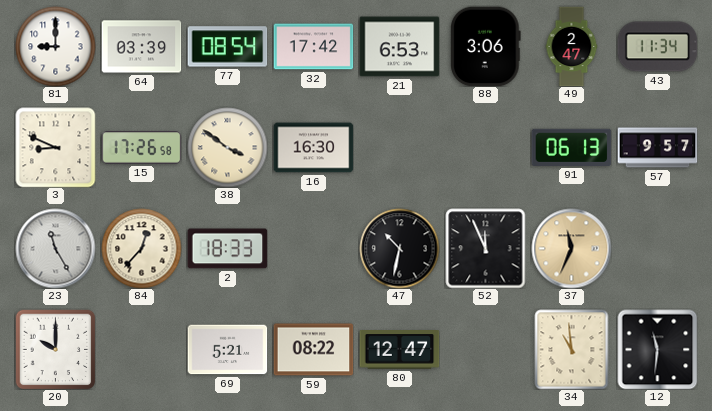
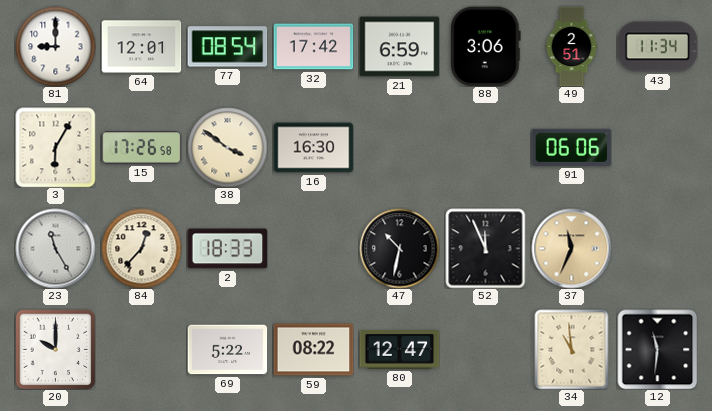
64: 03:39 -> 12:01 (141, 47)
21: 6:53 -> 6:59 (399, 47)
49: 2:47 -> 2:51 (572, 46)
3: 8:49 -> 6:05 (55, 147)
91: 06:13 -> 06:06 (571, 147)
57: 9:57 -> none (657, 148)
69: 5:21 -> 5:22 (227, 350)
